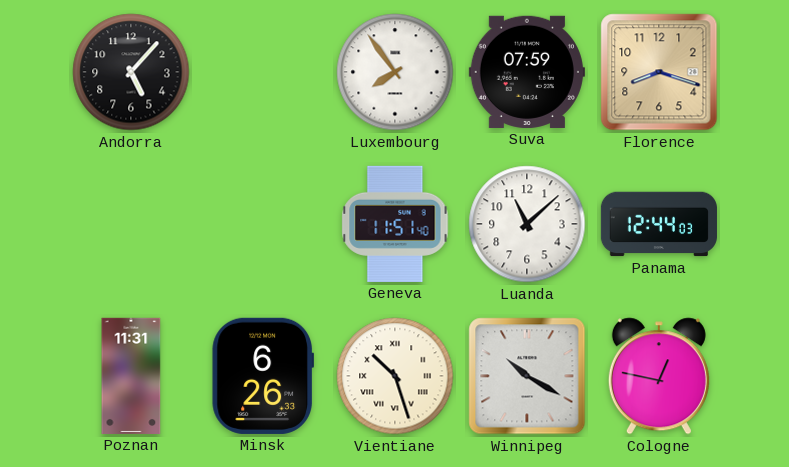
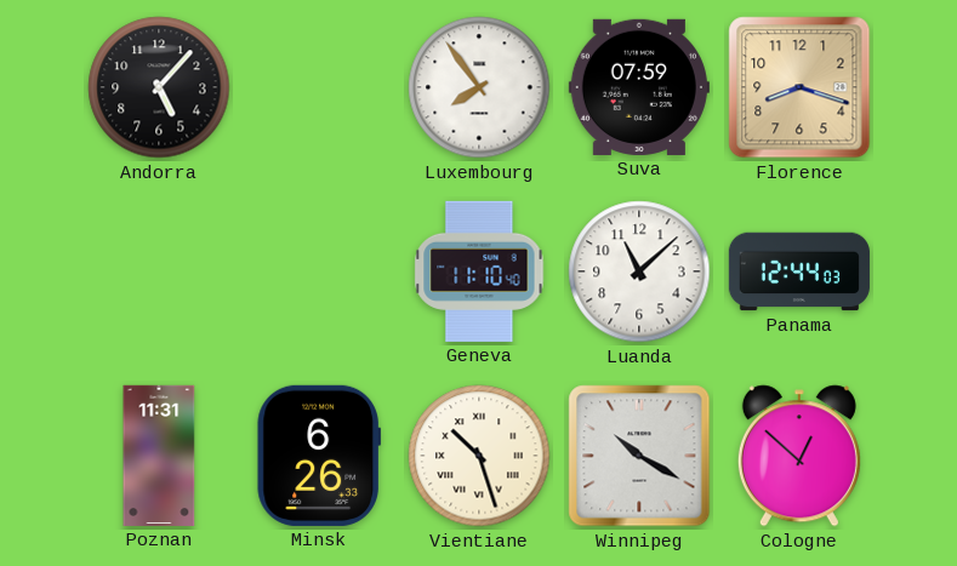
Geneva: 11:51 -> 11:10 (479, 271)
Cologne: 12:47 -> 12:52 (799, 456)
